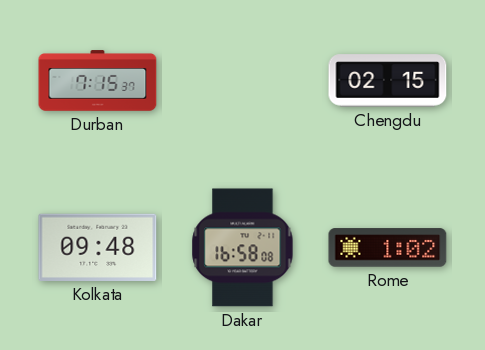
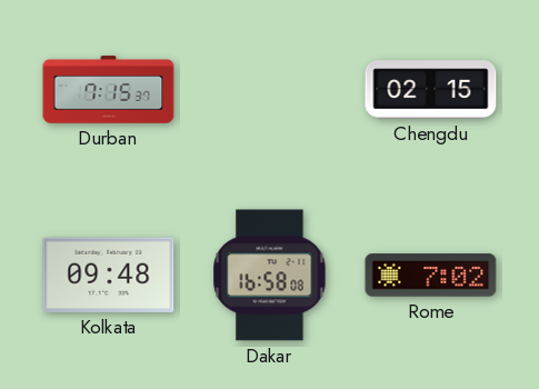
Rome: 1:02 -> 7:02 (431, 276)
